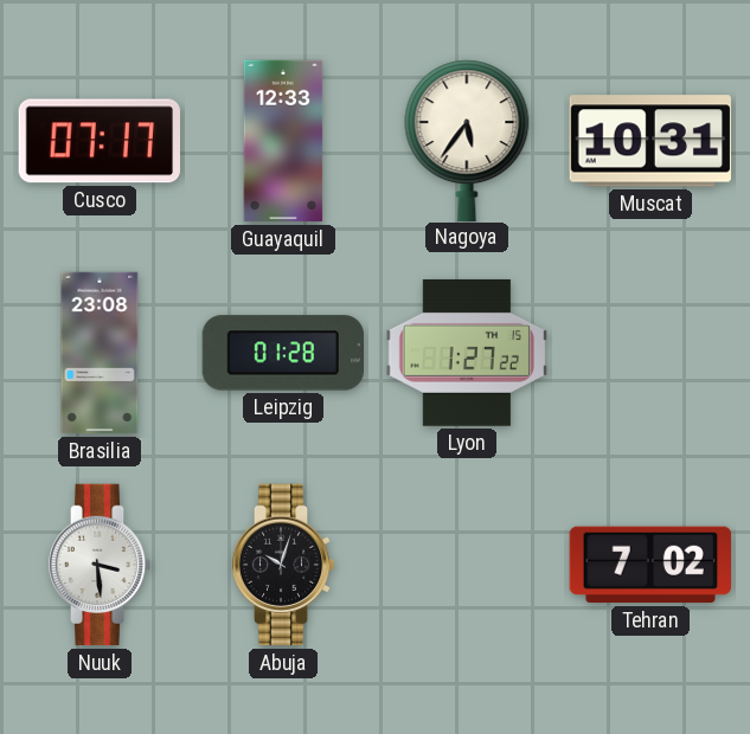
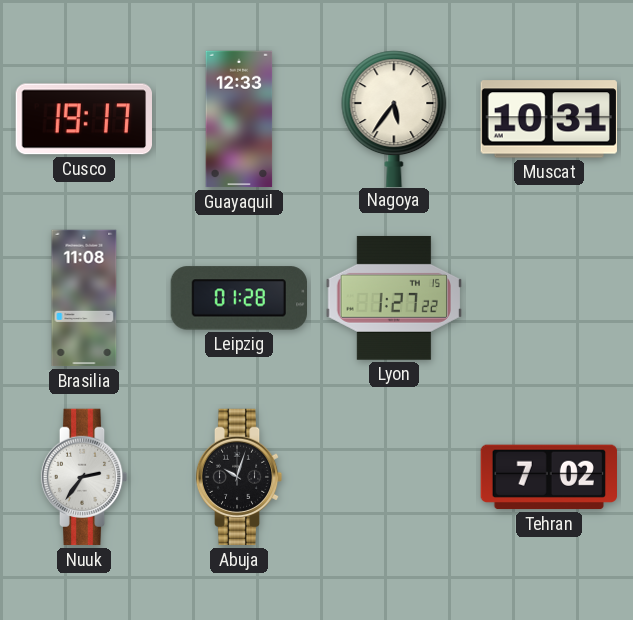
Cusco: 07:17 -> 19:17 (83, 119)
Brasilia: 23:08 -> 11:08 (84, 298)
Nuuk: 3:29 -> 2:36 (84, 477)
